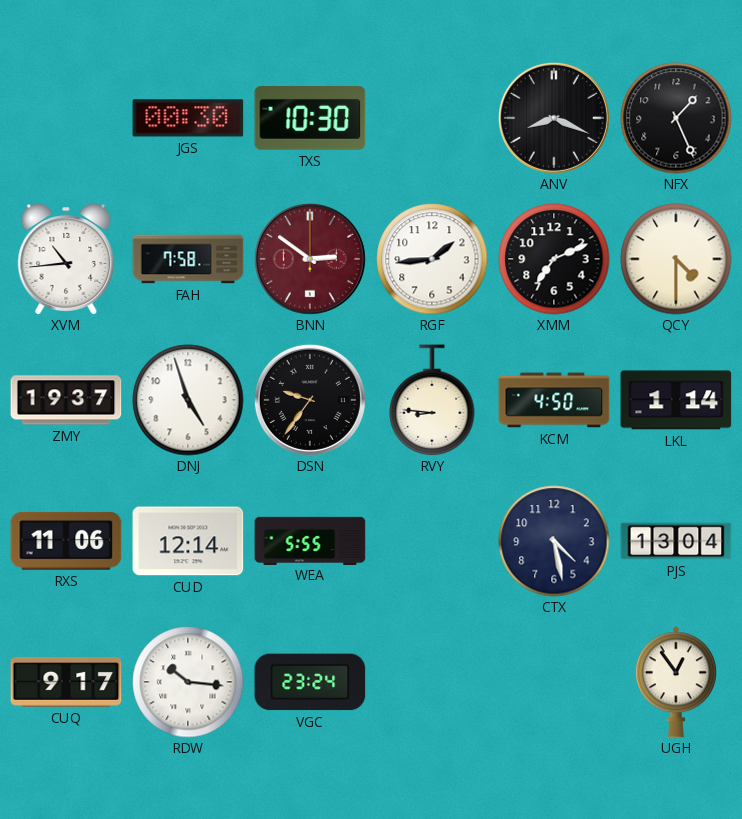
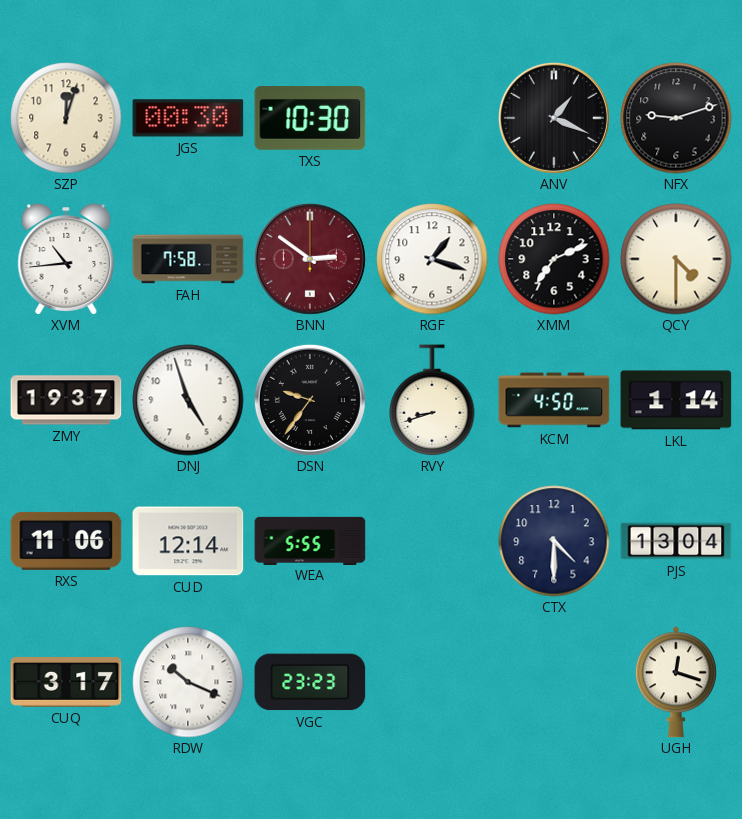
SZP: none -> 12:03 (66, 118)
ANV: 8:19 -> 1:19 (554, 118)
NFX: 1:26 -> 9:12 (676, 118)
RGF: 1:44 -> 1:18 (432, 259)
RVY: 8:46 -> 8:42 (432, 400)
CTX: 4:28 -> 4:30 (554, 541)
CUQ: 9:17 -> 3:17 (66, 683)
RDW: 10:16 -> 10:19 (188, 682)
VGC: 23:24 -> 23:23 (310, 682)
UGH: 12:54 -> 12:18 (676, 682)
